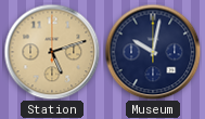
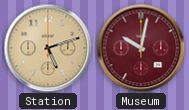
Museum dial: navy -> burgundy (141, 48)
